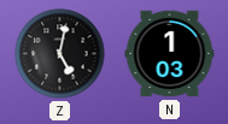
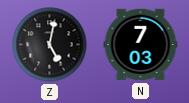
N: 1:03 -> 7:03 (141, 45)
